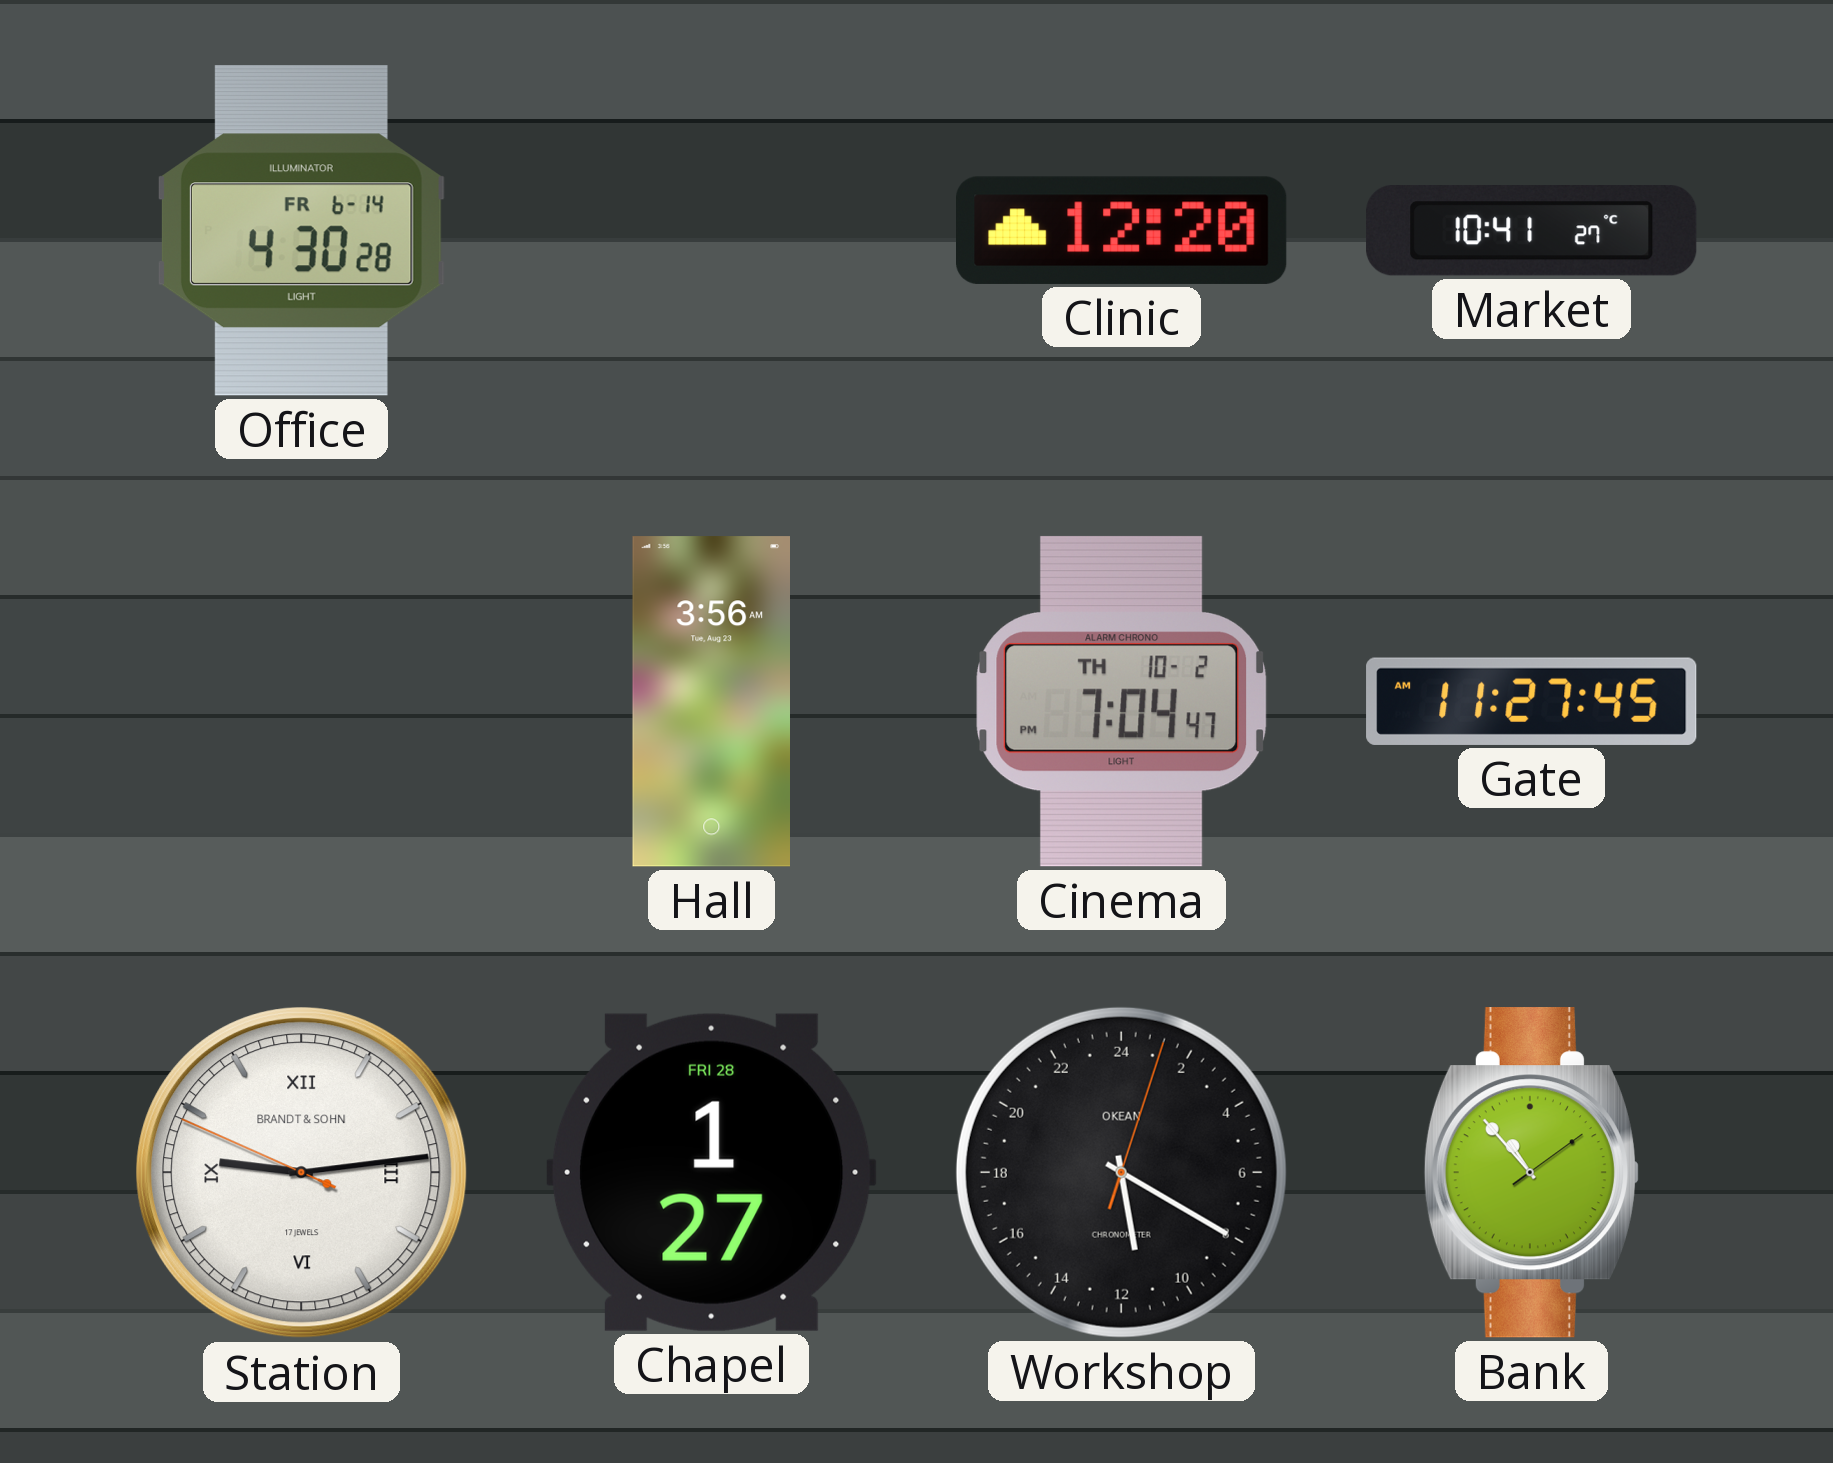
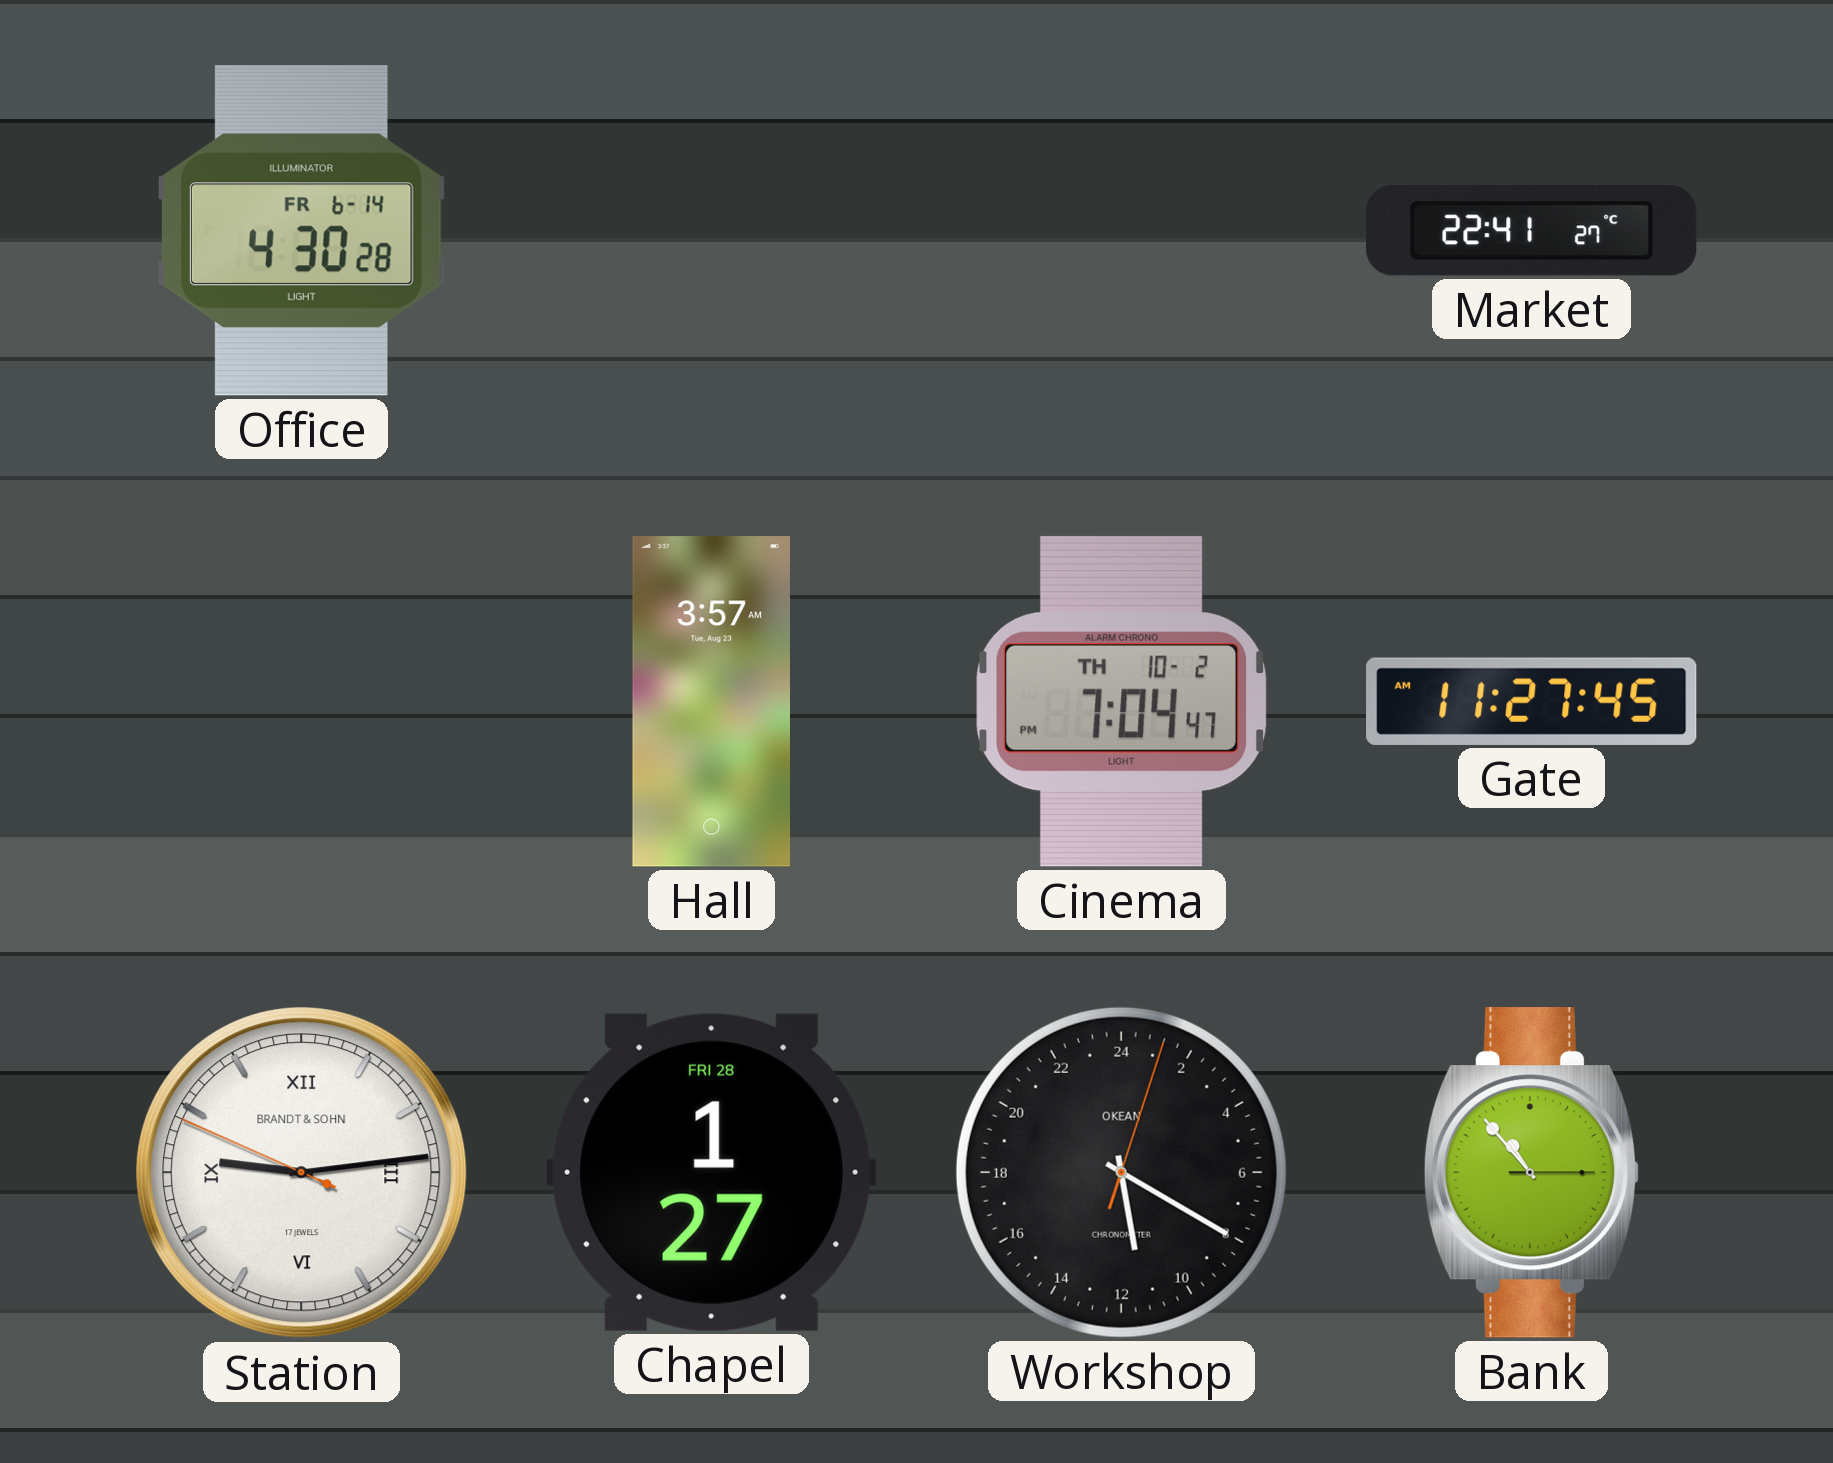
Clinic: 12:20 -> none (1122, 230)
Market: 10:41 -> 22:41 (1532, 231)
Hall: 3:56 -> 3:57 (711, 702)
Bank: 10:53:09 -> 10:53:15 (1531, 1173)
